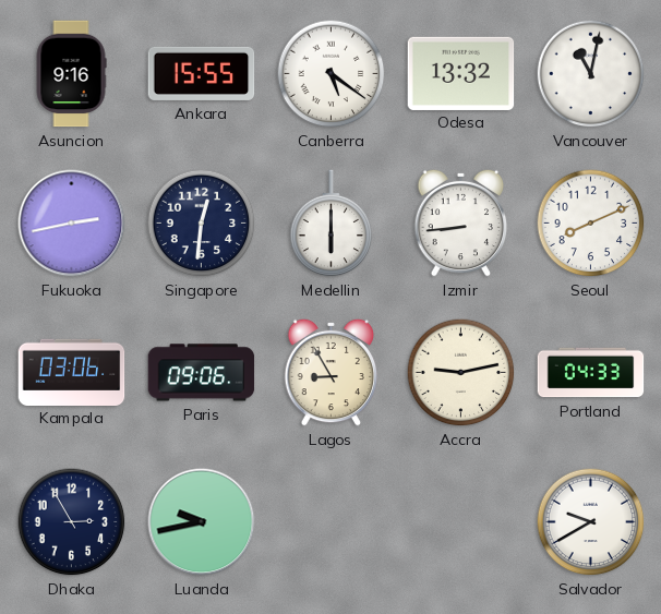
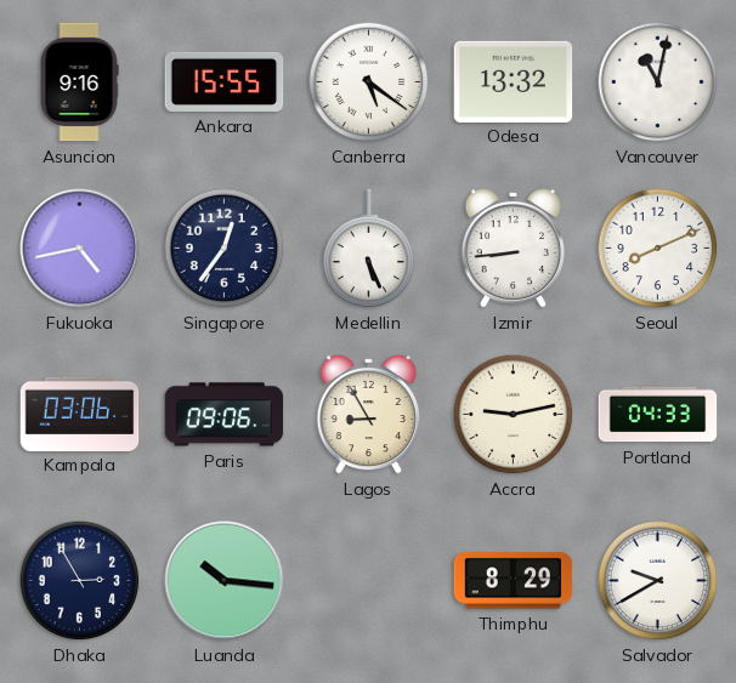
Fukuoka: 2:43 -> 4:43 (80, 249)
Singapore: 12:31 -> 12:36 (225, 249)
Medellin: 6:00 -> 5:26 (369, 249)
Luanda: 9:43 -> 10:16 (225, 581)
Thimphu: none -> 8:29 (514, 581)
